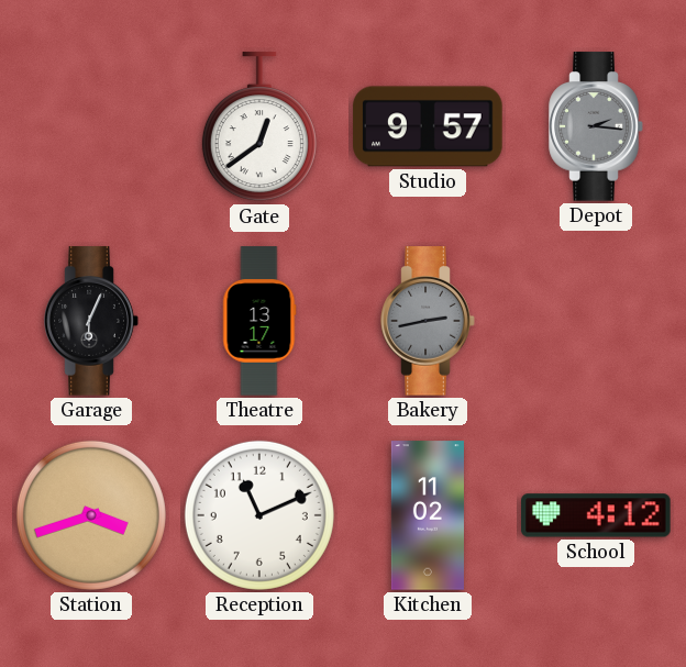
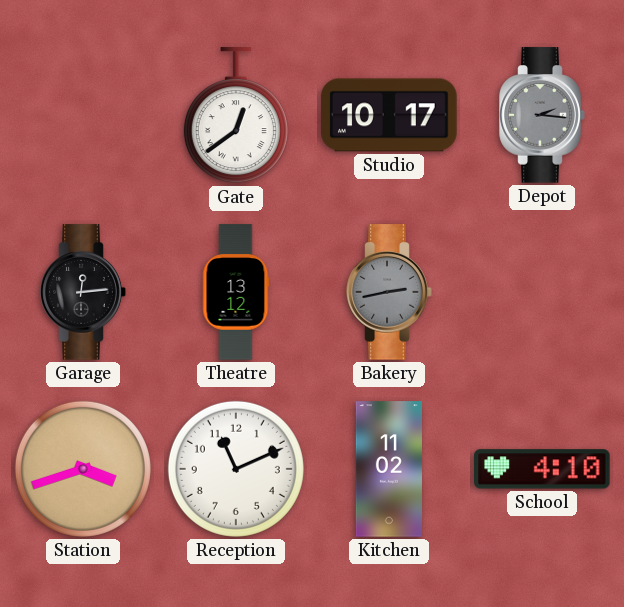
Studio: 9:57 -> 10:17 (389, 115)
Garage: 6:04 -> 12:14 (83, 292)
Theatre: 13:17 -> 13:12 (236, 292)
School: 4:12 -> 4:10 (542, 469)
